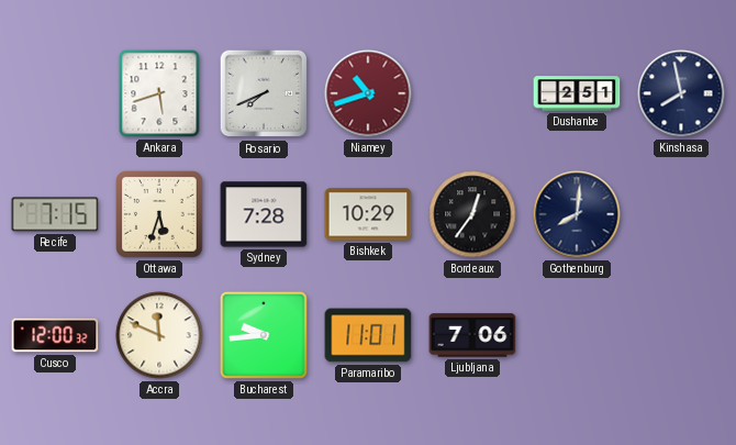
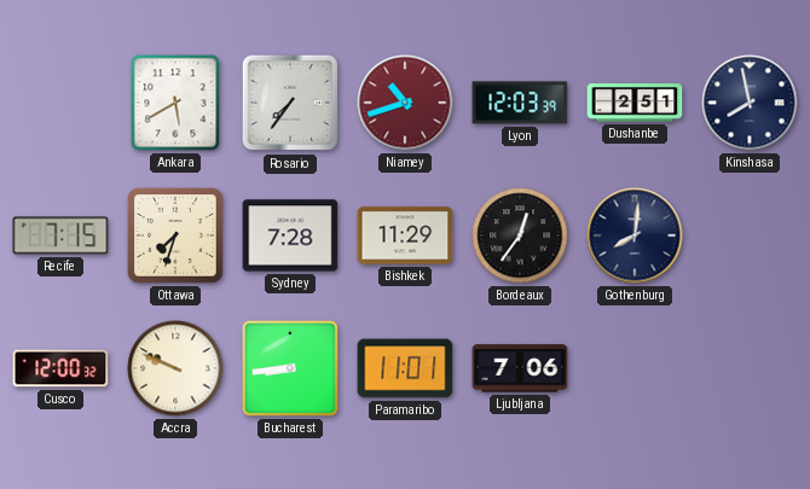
Ankara: 5:42 -> 5:40 (175, 103)
Rosario: 7:41 -> 7:36 (290, 103)
Lyon: none -> 12:03 (520, 103)
Ottawa: 5:33 -> 7:33 (175, 235)
Bishkek: 10:29 -> 11:29 (405, 235)
Accra: 11:49 -> 9:49 (175, 368)
Bucharest: 9:44 -> 8:44 (290, 368)
